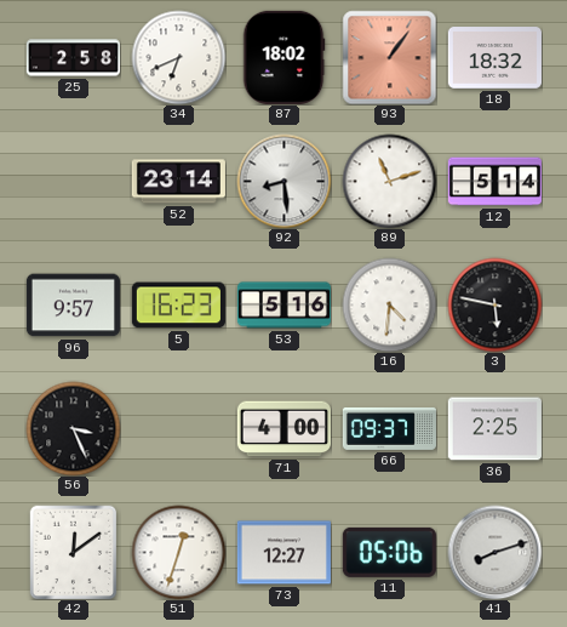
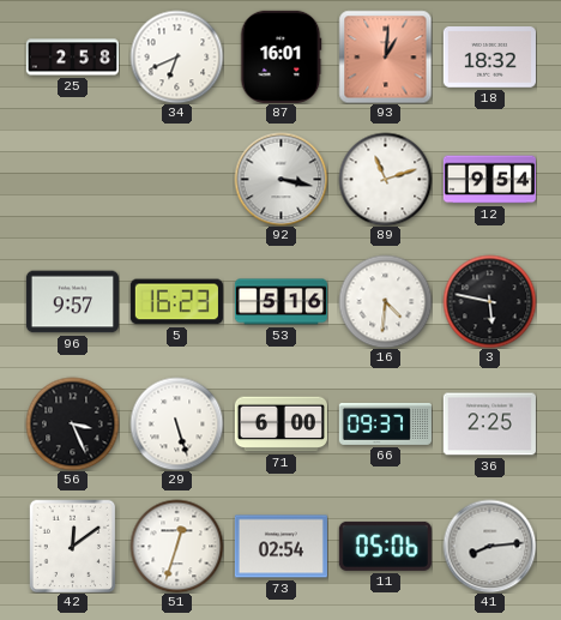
87: 18:02 -> 16:01 (280, 56)
93: 1:06 -> 1:01 (385, 56)
52: 23:14 -> none (178, 182)
92: 8:29 -> 3:17 (280, 179)
12: 5:14 -> 9:54 (489, 180)
29: none -> 5:27 (176, 423)
71: 4:00 -> 6:00 (280, 425)
73: 12:27 -> 02:54 (280, 547)
41: 8:12 -> 8:14 (489, 546)
